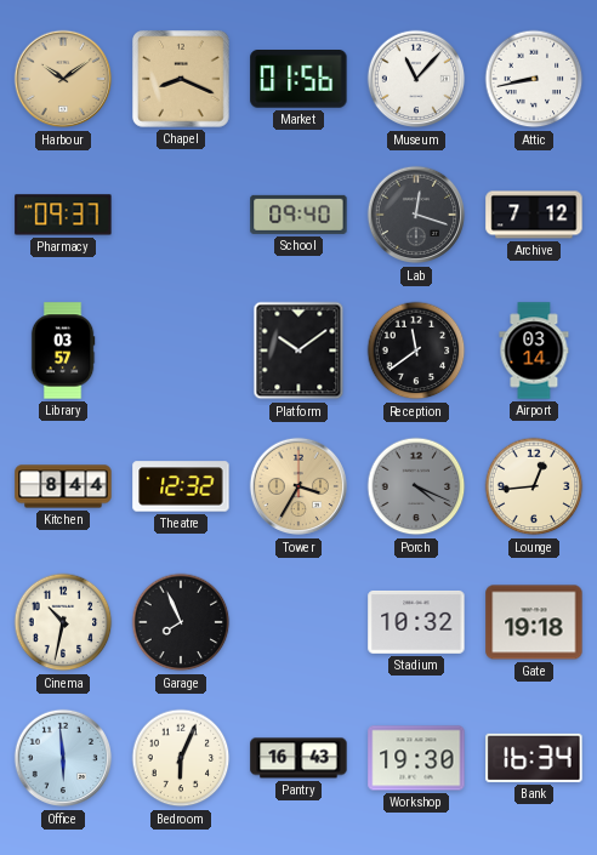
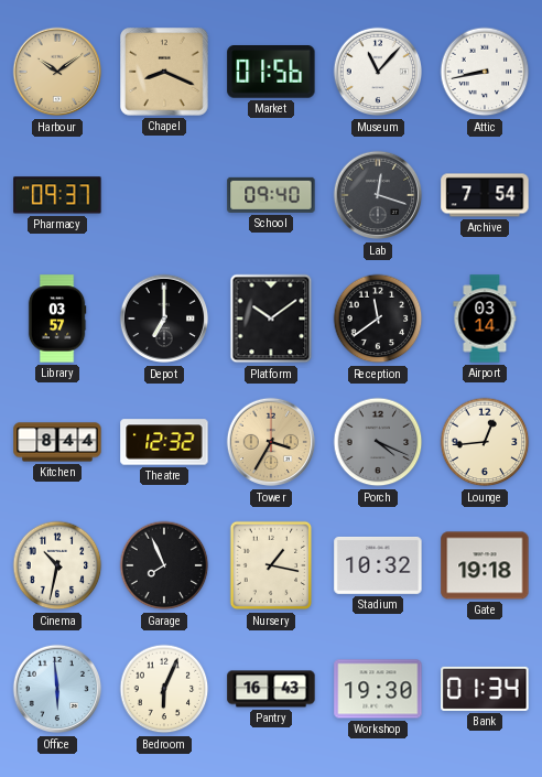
Archive: 7:12 -> 7:54 (485, 195)
Depot: none -> 7:00 (164, 319)
Nursery: none -> 1:17 (271, 565)
Bank: 16:34 -> 01:34 (485, 689)
